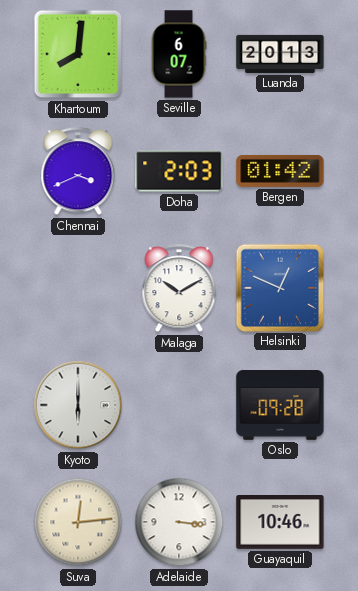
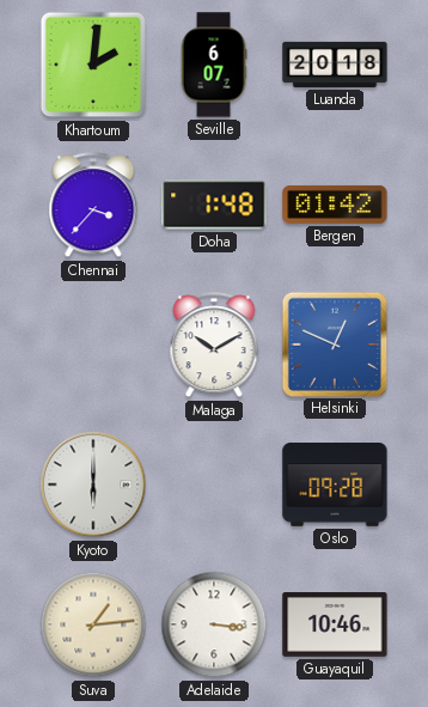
Khartoum: 8:01 -> 2:01 (93, 65)
Luanda: 20:13 -> 20:18 (335, 65)
Chennai: 3:41 -> 3:37 (93, 206)
Doha: 2:03 -> 1:48 (214, 205)
Suva: 12:14 -> 1:14 (93, 624)
